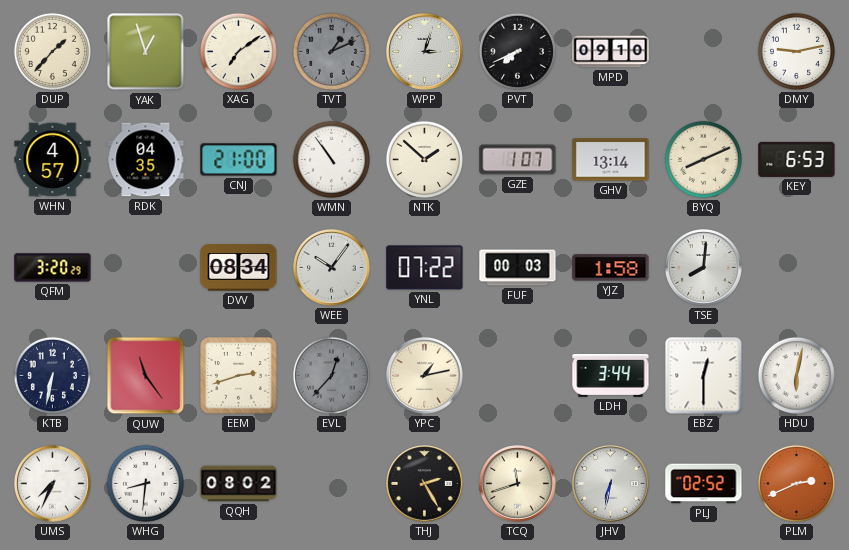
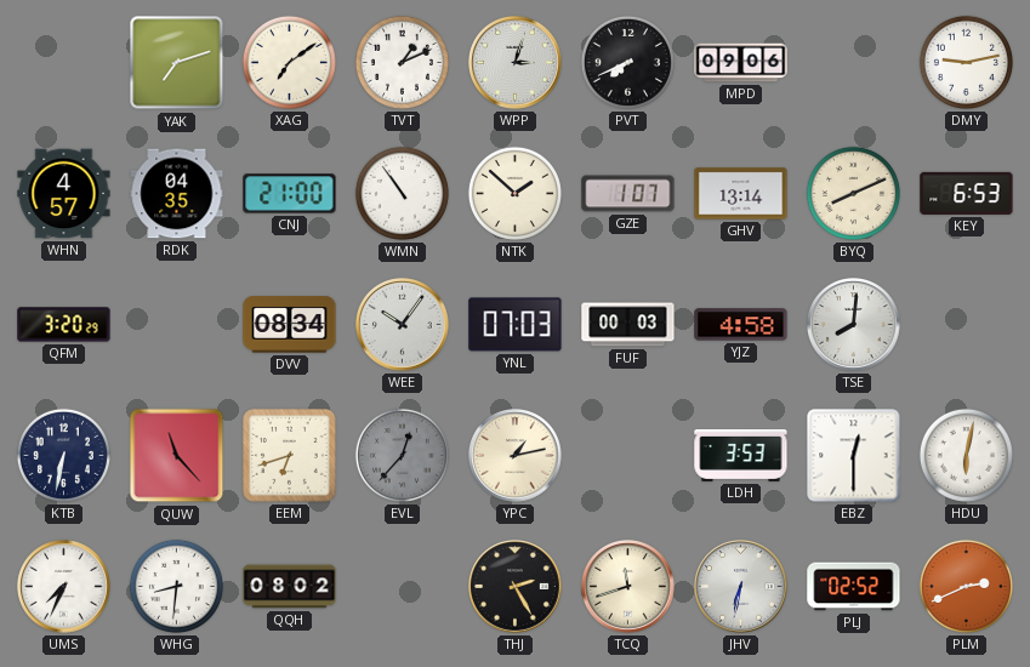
DUP: 1:37 -> none (52, 51)
YAK: 12:57 -> 7:12 (177, 63)
TVT dial: grey -> white (402, 62)
MPD: 09:10 -> 09:06 (741, 63)
YNL: 07:22 -> 07:03 (516, 325)
YJZ: 1:58 -> 4:58 (741, 325)
QUW: 11:24 -> 11:23 (177, 456)
EEM: 2:42 -> 6:42 (290, 456)
LDH: 3:44 -> 3:53 (741, 455)
